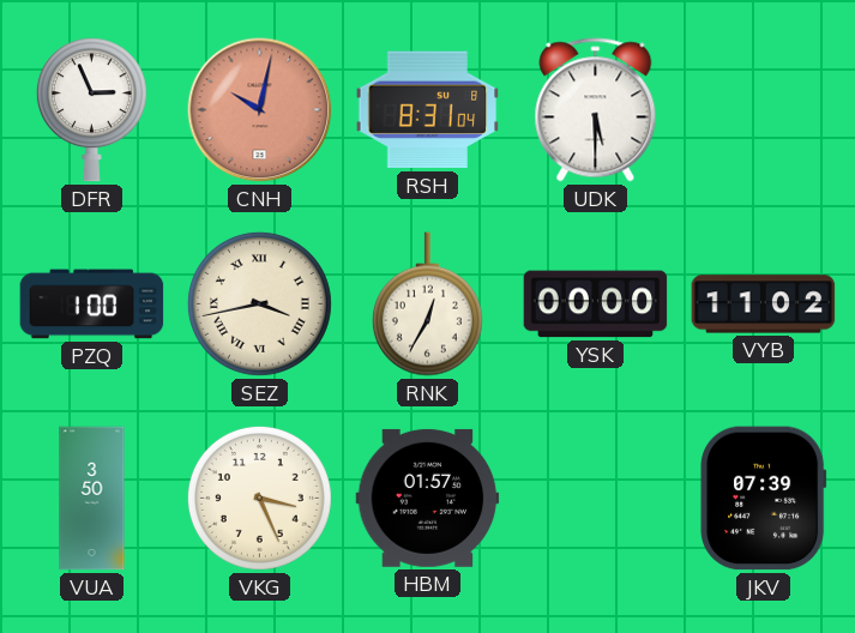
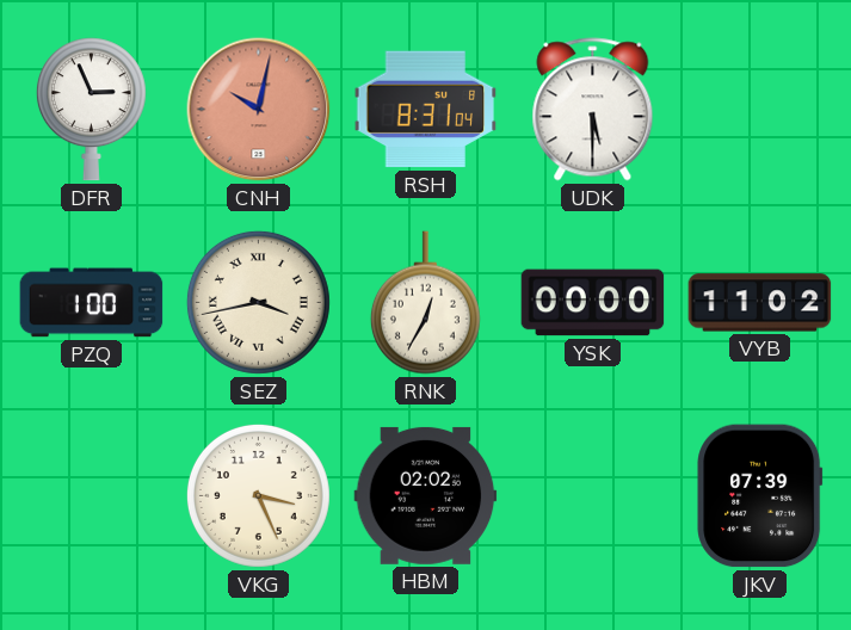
VUA: 3:50 -> none (92, 499)
HBM: 01:57 -> 02:02 (426, 495)
